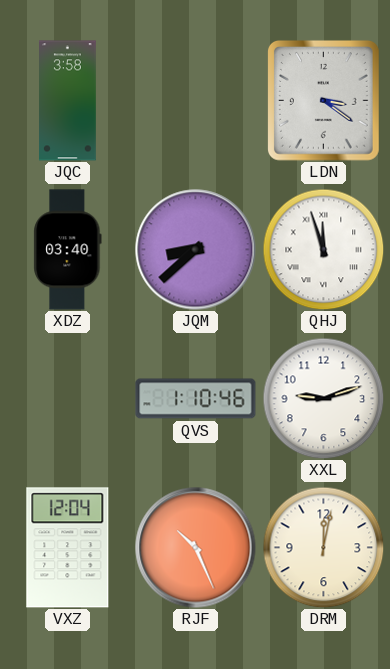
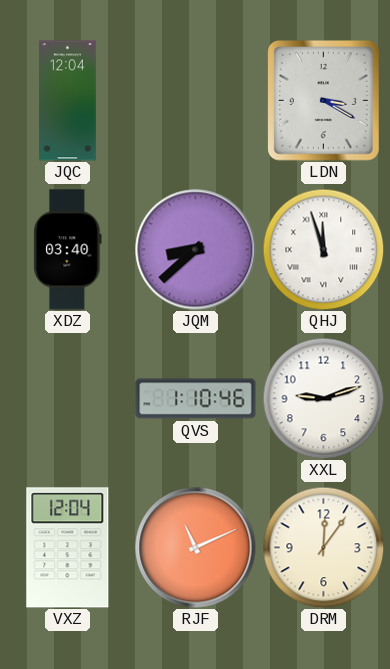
JQC: 3:58 -> 12:04 (68, 101)
LDN: 3:21 -> 3:20 (323, 100)
RJF: 10:26 -> 11:11 (196, 548)
DRM: 12:02 -> 12:06 (323, 547)
